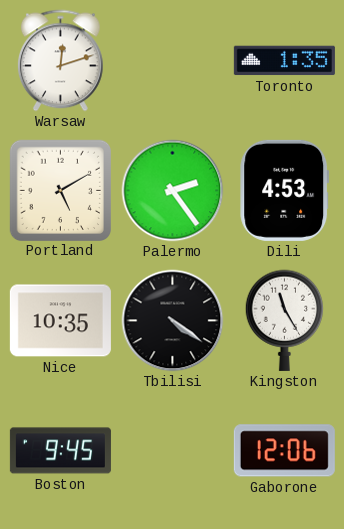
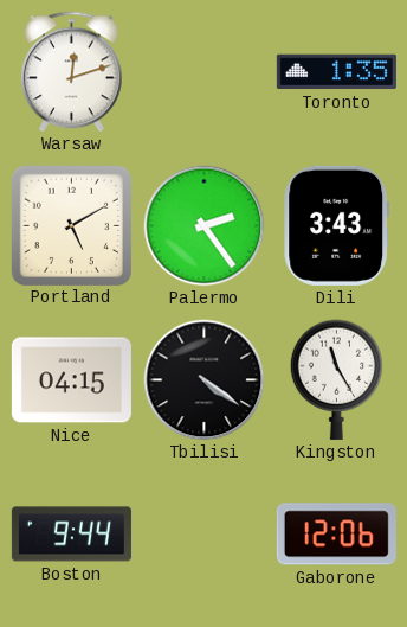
Dili: 4:53 -> 3:43 (337, 225)
Nice: 10:35 -> 04:15 (71, 380)
Boston: 9:45 -> 9:44 (71, 535)
